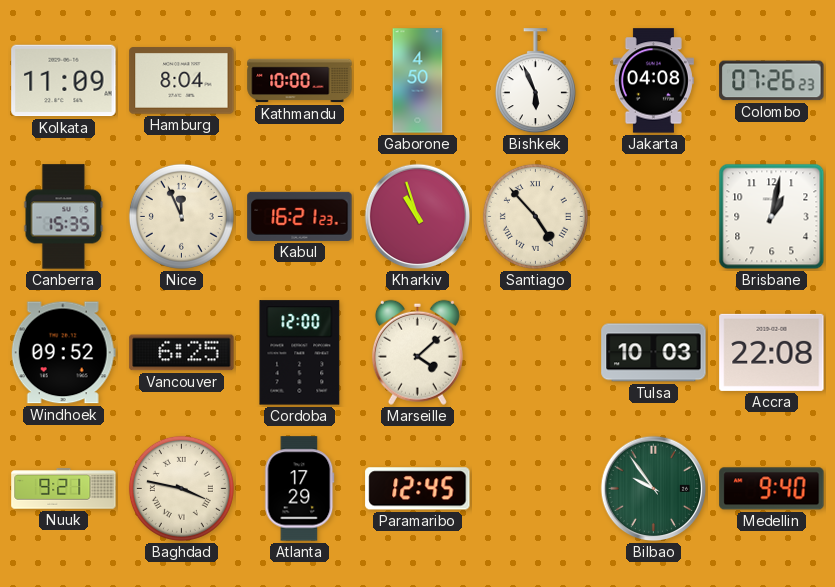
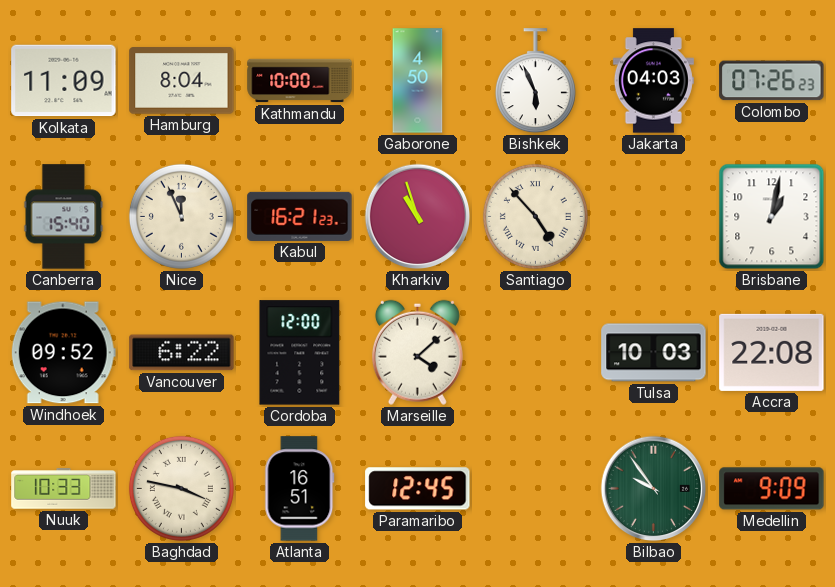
Jakarta: 04:08 -> 04:03 (653, 81)
Canberra: 15:35 -> 15:40 (64, 217)
Vancouver: 6:25 -> 6:22 (182, 353)
Nuuk: 9:21 -> 10:33 (64, 489)
Atlanta: 17:29 -> 16:51 (300, 489)
Medellin: 9:40 -> 9:09 (772, 489)
